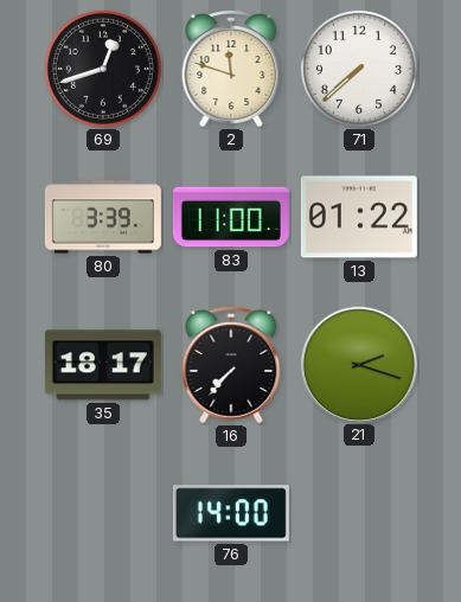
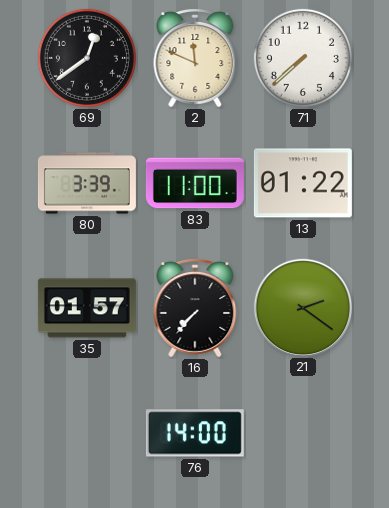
69: 12:42 -> 12:39 (87, 58)
2: 11:48 -> 11:49 (195, 58)
35: 18:17 -> 01:57 (87, 308)
21: 2:18 -> 2:21 (302, 307)
